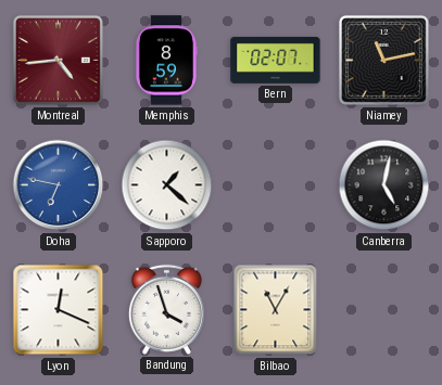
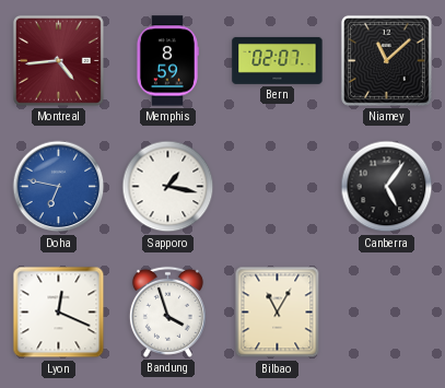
Niamey: 11:13 -> 11:08 (386, 60)
Sapporo: 1:22 -> 1:17 (168, 187)
Canberra: 5:02 -> 5:06 (387, 187)
